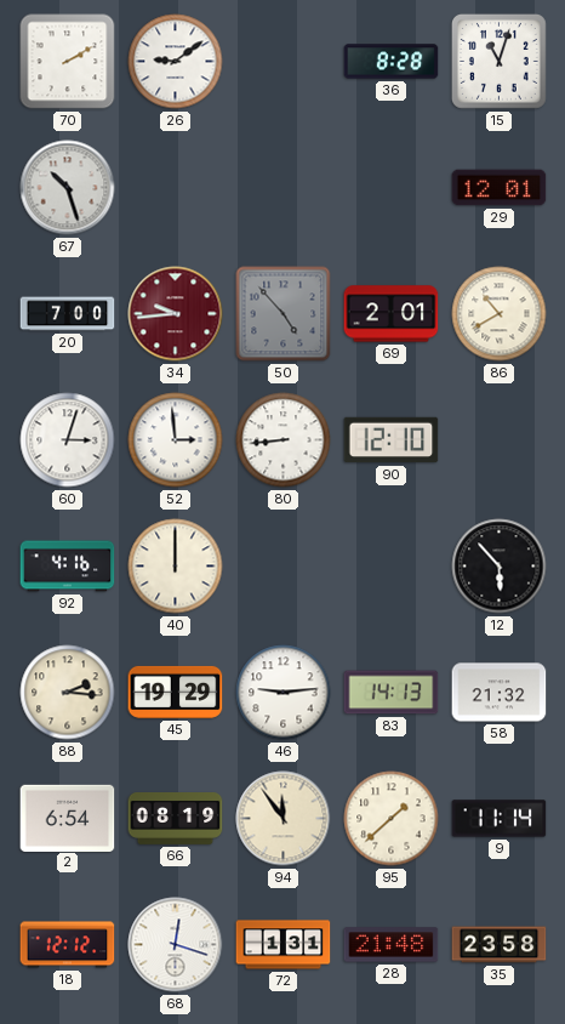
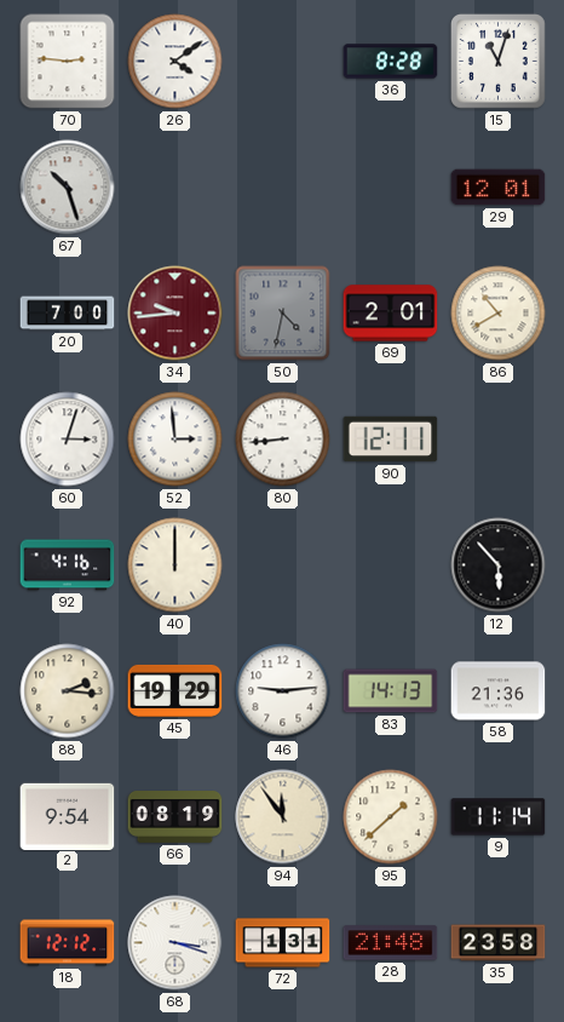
70: 2:10 -> 2:46 (68, 62)
26: 9:09 -> 4:09 (175, 62)
50: 4:53 -> 4:32 (283, 314)
90: 12:10 -> 12:11 (391, 440)
58: 21:32 -> 21:36 (499, 691)
2: 6:54 -> 9:54 (68, 816)
68: 12:18 -> 3:18 (175, 943)
